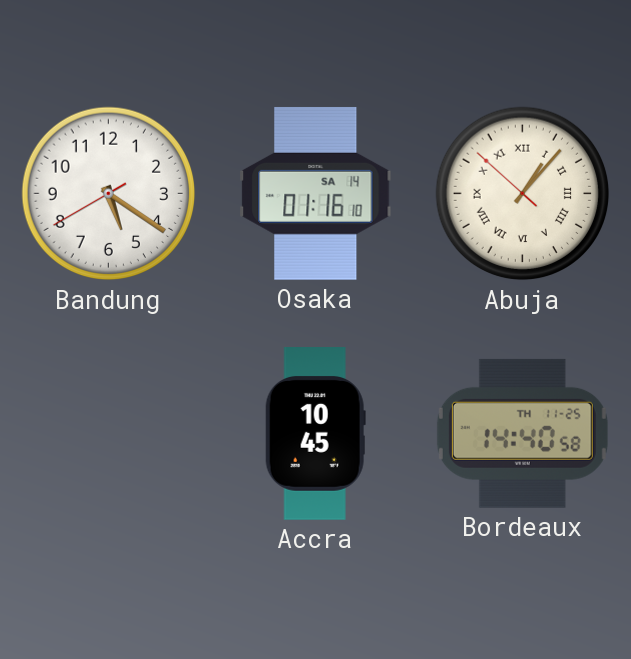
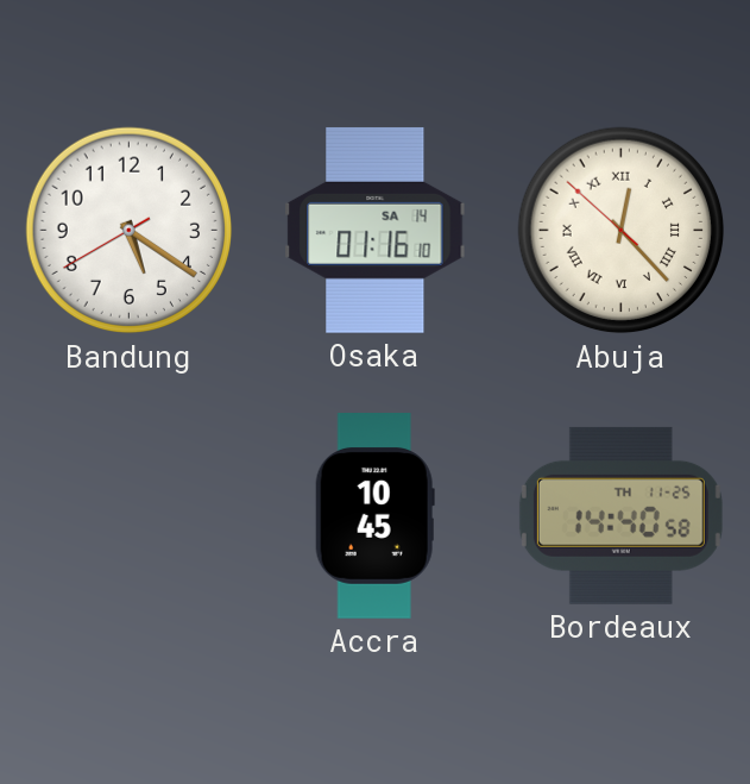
Abuja: 1:06 -> 12:22 (622, 231)
